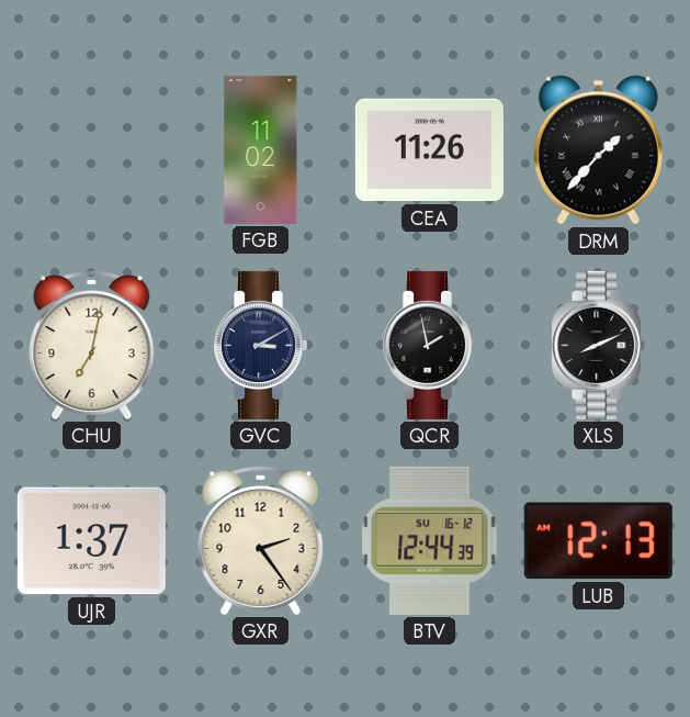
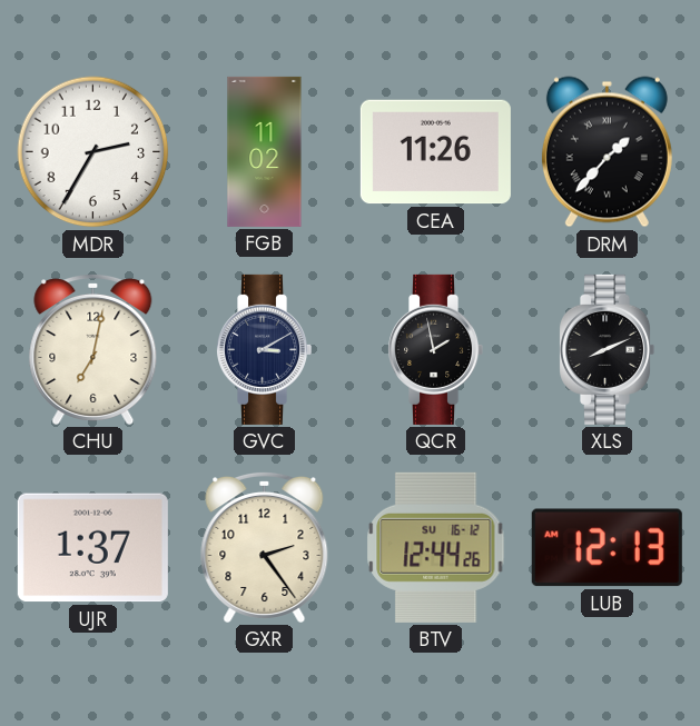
MDR: none -> 2:35 (93, 152)
BTV: 12:44:39 -> 12:44:26 (436, 547)
